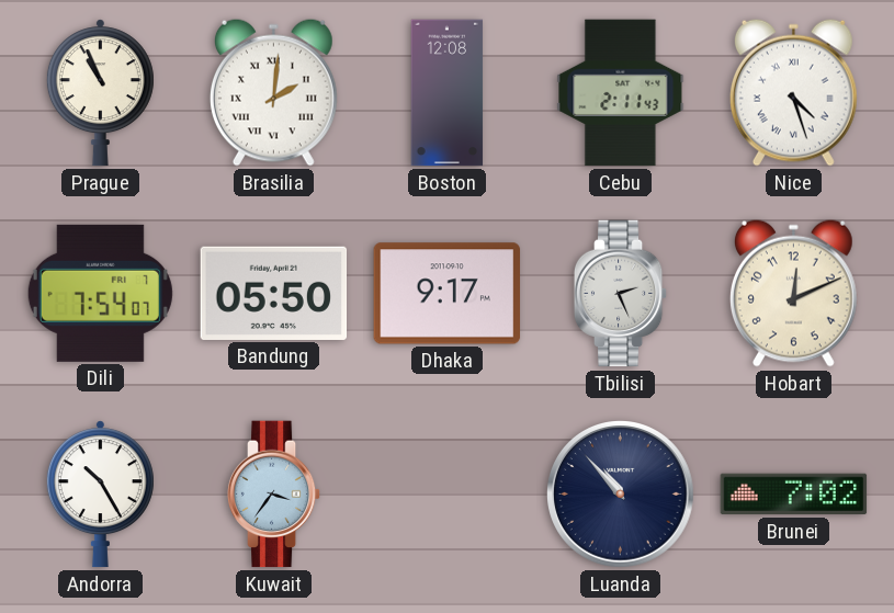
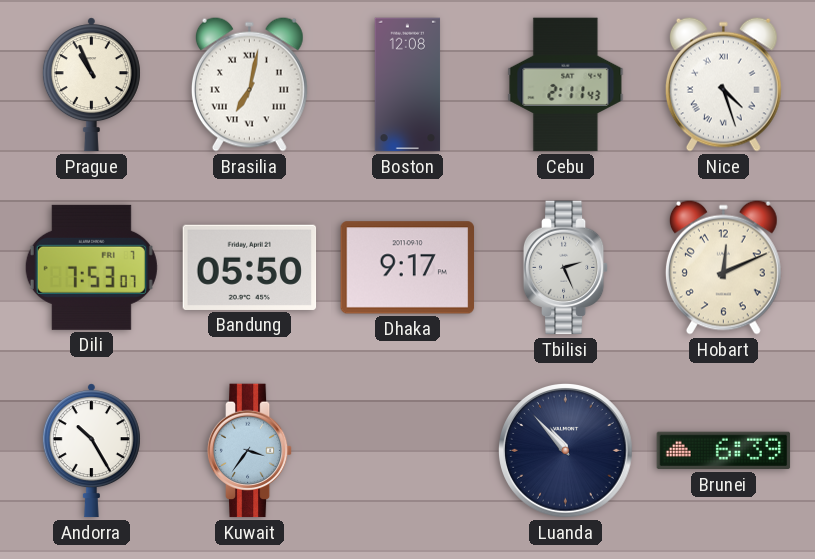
Brasilia: 2:01 -> 7:02 (249, 84)
Dili: 7:54 -> 7:53 (91, 267)
Brunei: 7:02 -> 6:39 (724, 451)
